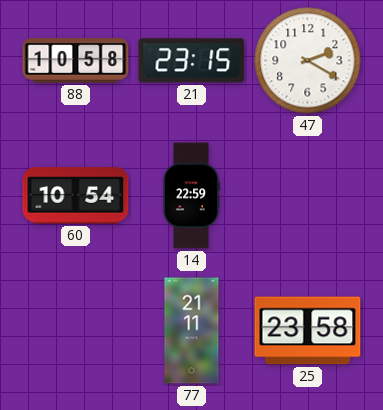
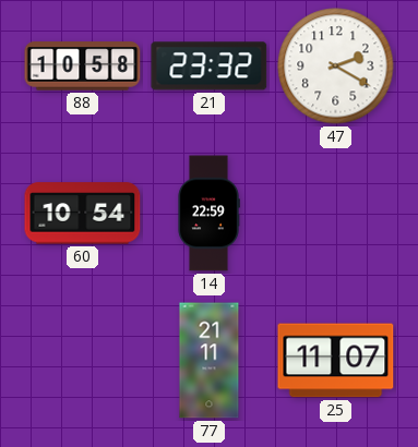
21: 23:15 -> 23:32 (210, 67)
25: 23:58 -> 11:07 (336, 361)
